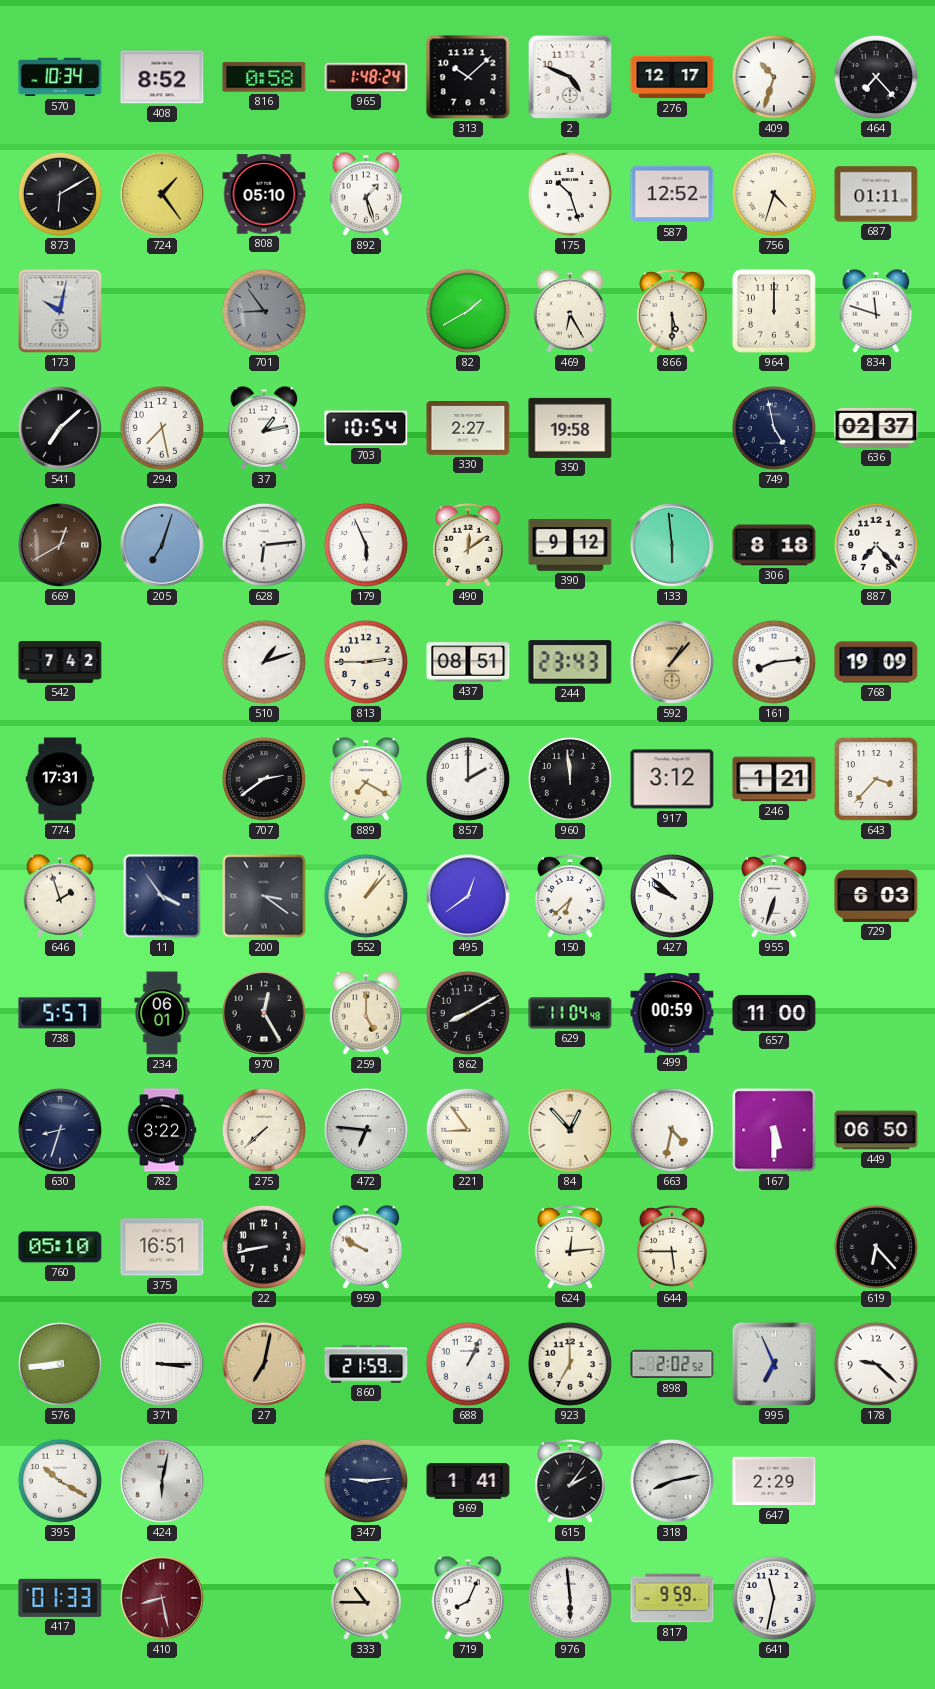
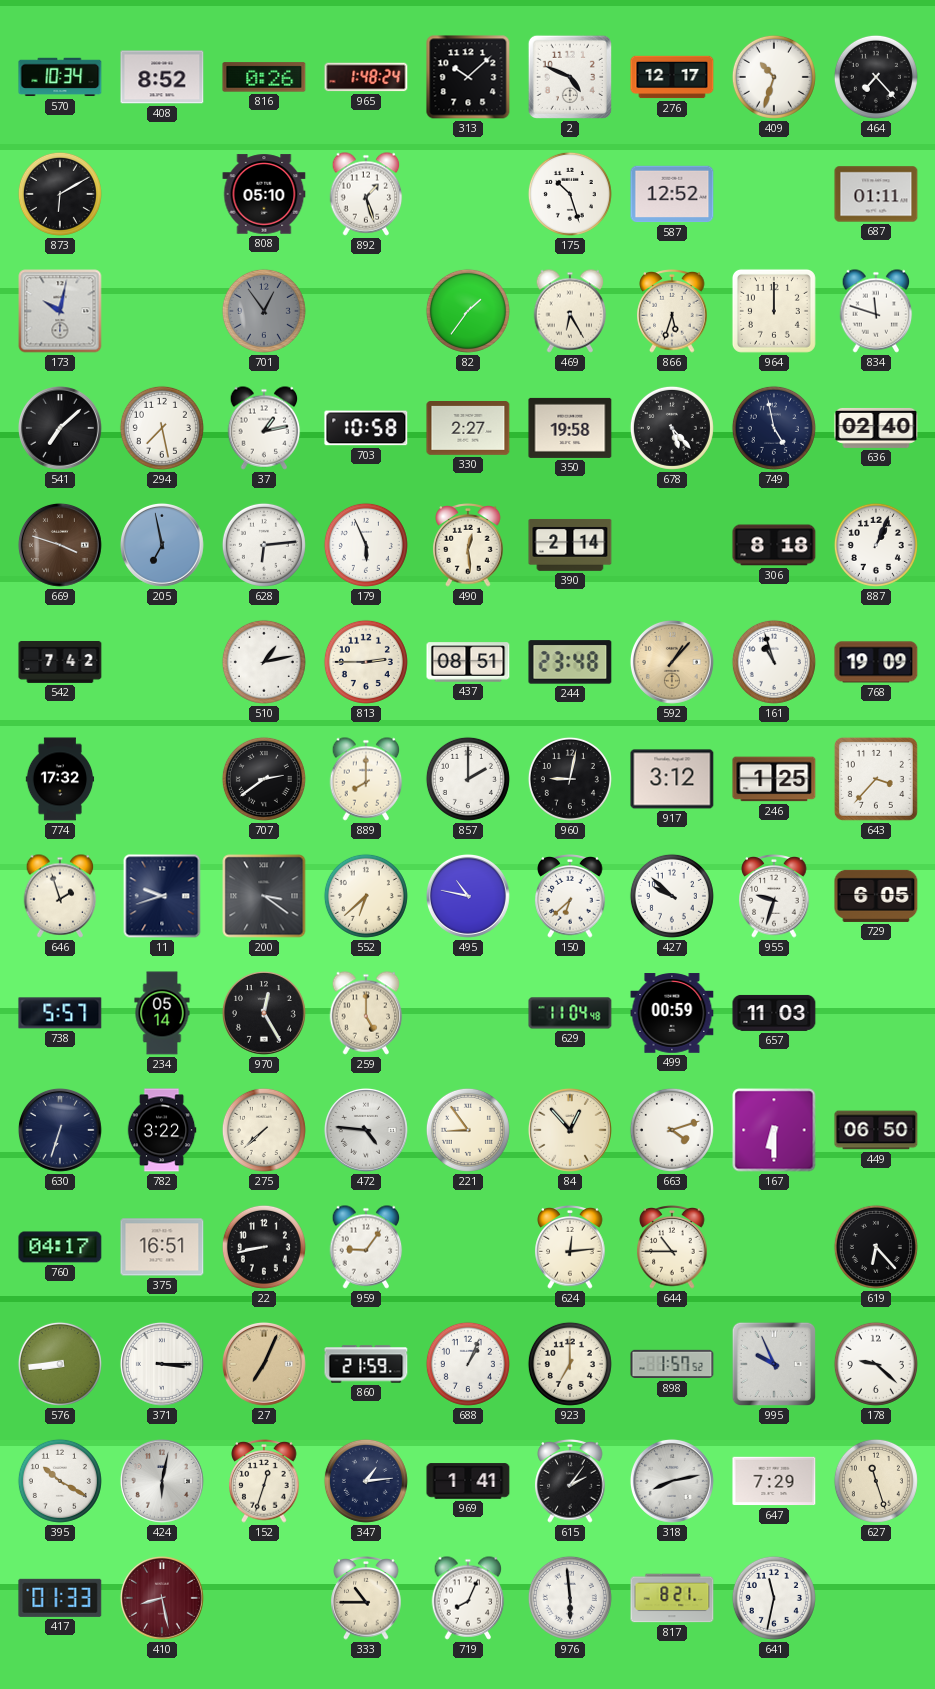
816: 0:58 -> 0:26 (264, 77)
724: 1:24 -> none (162, 194)
756: 4:33 -> none (774, 194)
701: 8:54 -> 12:54 (264, 311)
82: 1:40 -> 1:36 (468, 311)
866: 5:30 -> 5:33 (672, 311)
703: 10:54 -> 10:58 (366, 428)
678: none -> 5:23 (672, 428)
636: 02:37 -> 02:40 (876, 428)
669: 12:40 -> 3:48 (60, 545)
205: 7:03 -> 6:58 (162, 545)
490: 12:09 -> 12:29 (468, 545)
390: 9:12 -> 2:14 (570, 545)
133: 5:59 -> none (672, 545)
887: 7:23 -> 1:04 (876, 545)
510: 1:12 -> 1:13 (264, 662)
244: 23:43 -> 23:48 (570, 662)
161: 8:14 -> 10:57 (774, 662)
774: 17:31 -> 17:32 (60, 779)
889: 7:20 -> 8:00 (366, 779)
960: 11:59 -> 9:02 (570, 779)
246: 1:21 -> 1:25 (774, 779)
11: 3:54 -> 9:42 (162, 896)
552: 1:07 -> 6:38 (366, 896)
495: 12:39 -> 10:47 (468, 896)
955: 6:33 -> 9:33 (774, 896)
729: 6:03 -> 6:05 (876, 896)
234: 06:01 -> 05:14 (162, 1013)
862: 8:10 -> none (468, 1013)
657: 11:00 -> 11:03 (774, 1013)
630: 8:33 -> 6:33 (60, 1130)
472: 6:46 -> 4:46 (366, 1130)
663: 4:32 -> 4:12 (672, 1130)
167: 5:30 -> 6:30 (774, 1130)
760: 05:10 -> 04:17 (60, 1247)
959: 9:50 -> 9:06 (366, 1247)
644: 5:45 -> 10:45 (672, 1247)
27: 7:02 -> 7:04 (264, 1364)
898: 2:02 -> 1:57 (672, 1364)
995: 6:56 -> 9:56 (774, 1364)
152: none -> 12:33 (264, 1481)
347: 9:14 -> 1:14 (366, 1481)
647: 2:29 -> 7:29 (774, 1481)
627: none -> 11:27 (876, 1481)
817: 9:59 -> 8:21 (672, 1598)
